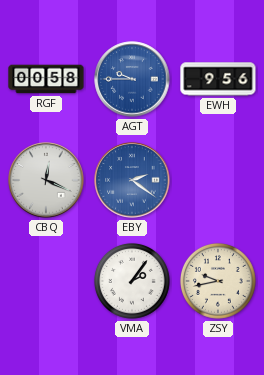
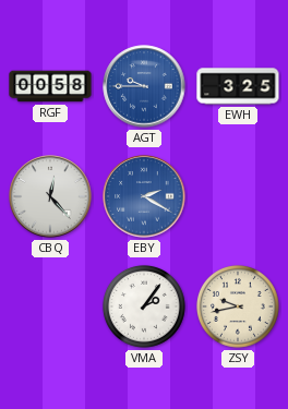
EWH: 9:56 -> 3:25 (238, 86)
CBQ: 12:19 -> 12:23 (50, 196)
EBY: 2:21 -> 2:20 (144, 196)
